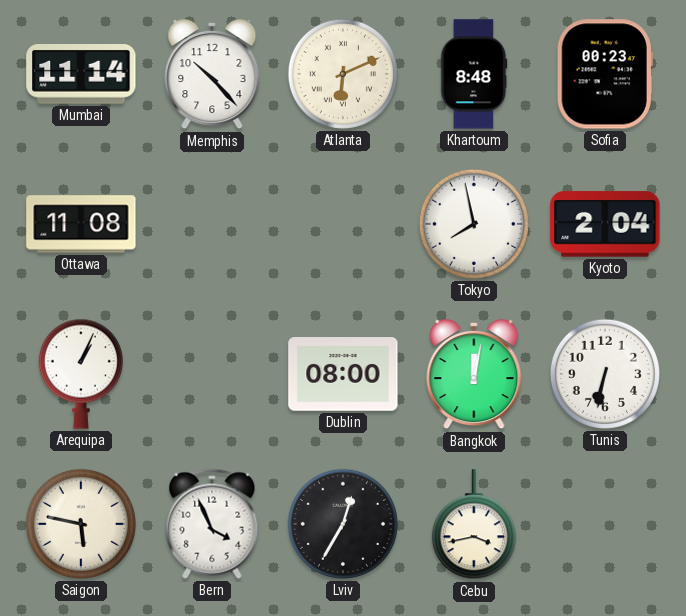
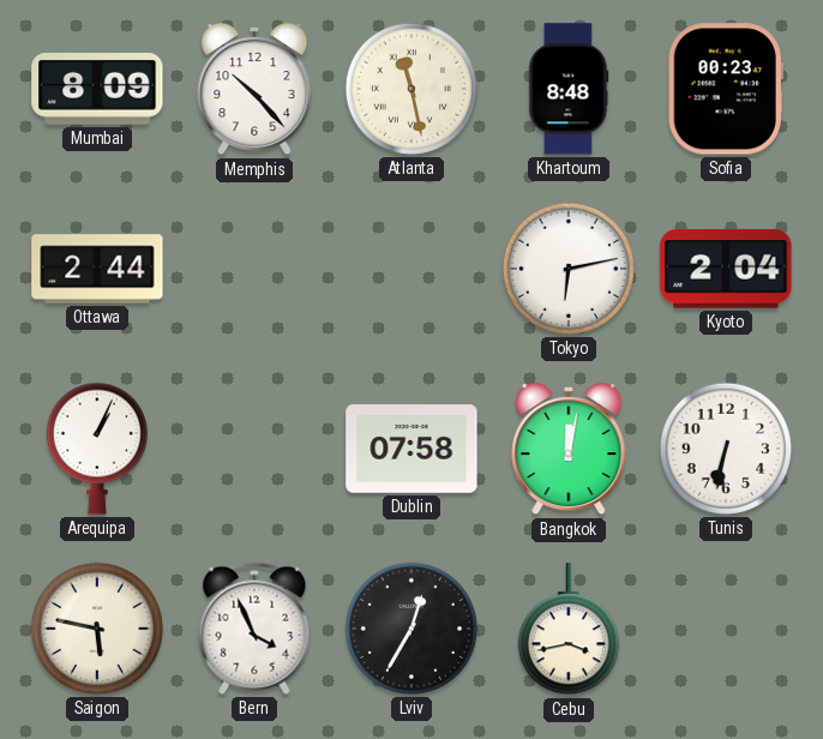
Mumbai: 11:14 -> 8:09 (97, 90)
Atlanta: 6:11 -> 11:28 (411, 89)
Ottawa: 11:08 -> 2:44 (97, 269)
Tokyo: 7:58 -> 6:13 (569, 269)
Dublin: 08:00 -> 07:58 (411, 449)
